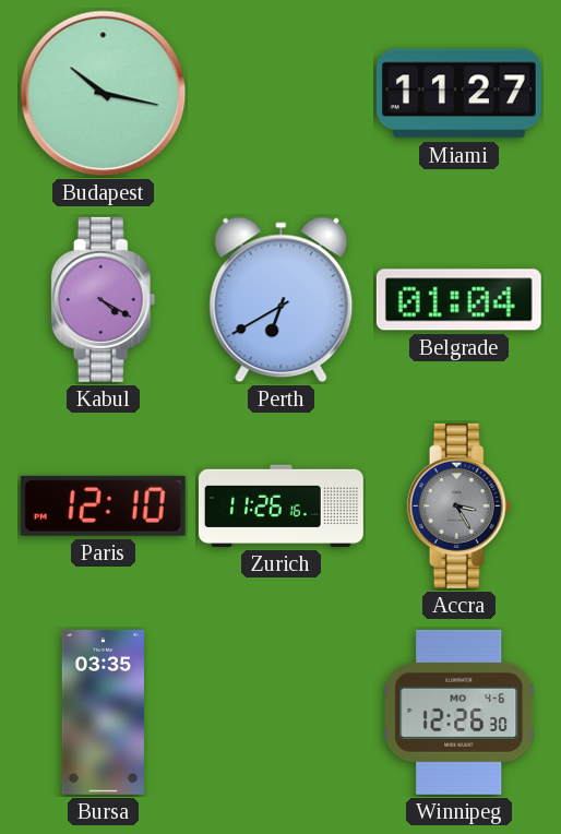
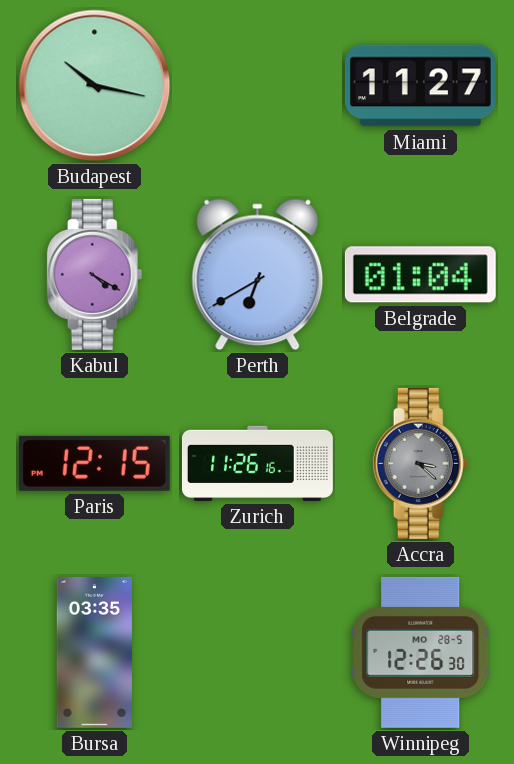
Paris: 12:10 -> 12:15 (94, 463)
Accra: 3:25 -> 3:22 (421, 463)
Winnipeg date: MO 4-6 -> MO 28-5 (421, 652)
